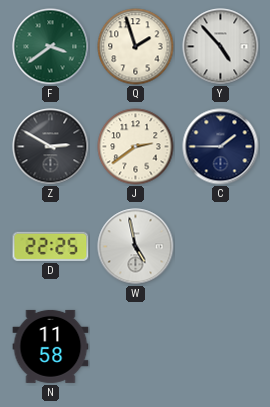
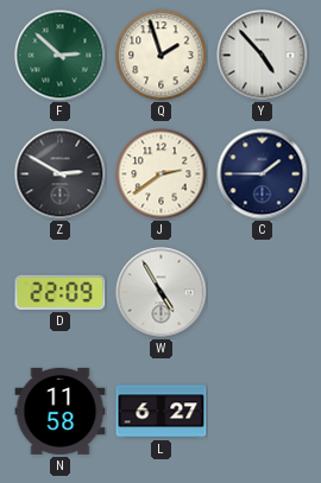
F: 3:39 -> 2:52 (61, 56)
D: 22:25 -> 22:09 (61, 292)
W: 4:58 -> 4:55 (162, 293)
L: none -> 6:27 (162, 412)
